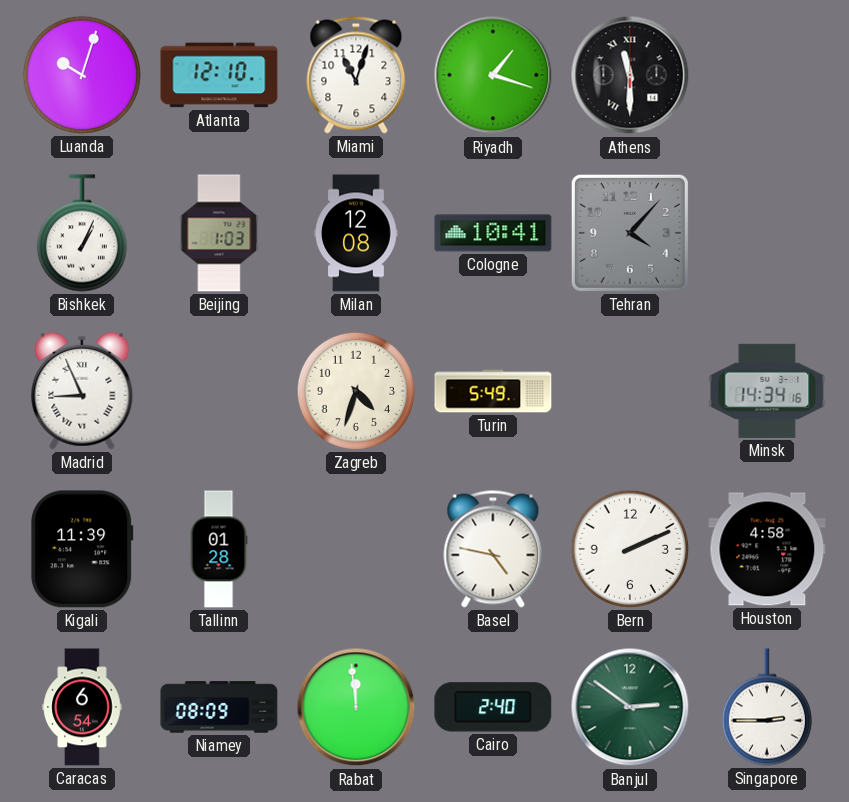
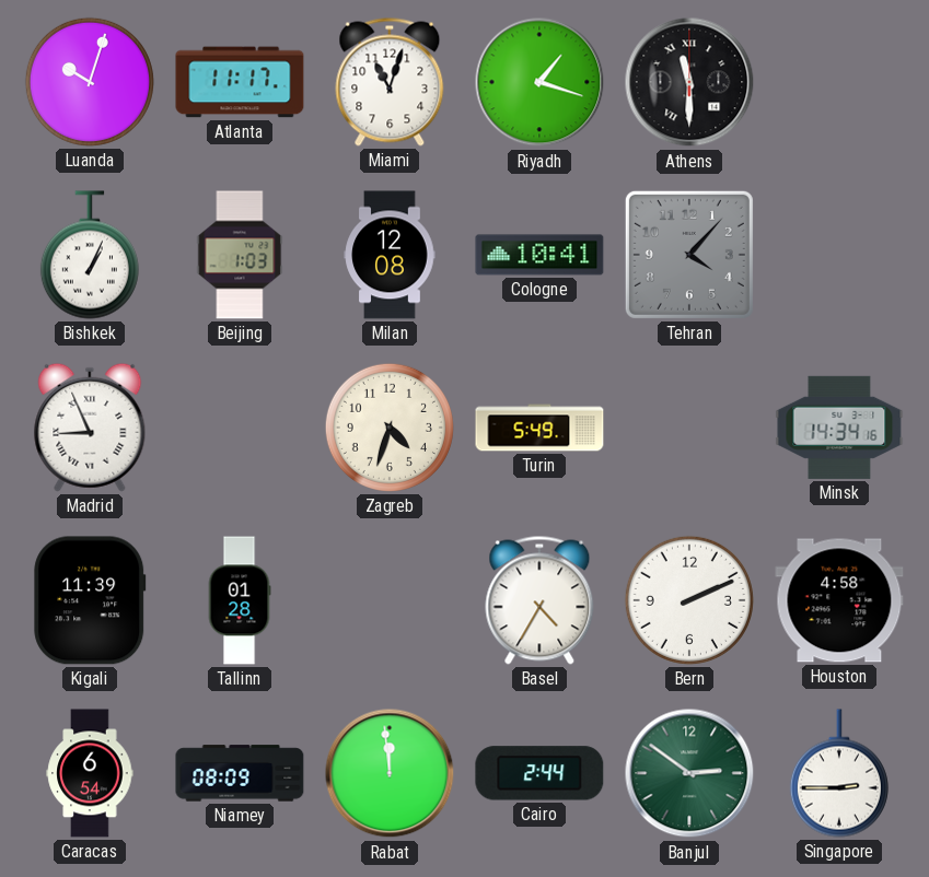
Atlanta: 12:10 -> 11:17 (240, 82)
Basel: 4:47 -> 4:35 (539, 600)
Cairo: 2:40 -> 2:44 (539, 773)
